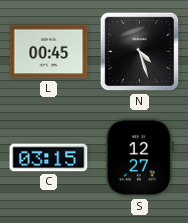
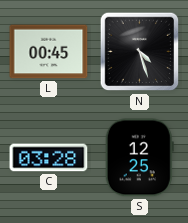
C: 03:15 -> 03:28 (49, 158)
S: 12:27 -> 12:25 (139, 158)
